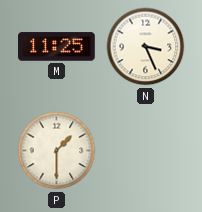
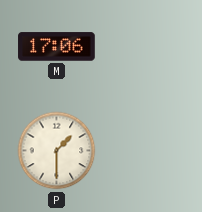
M: 11:25 -> 17:06 (57, 47)
N: 3:26 -> none (146, 47)
